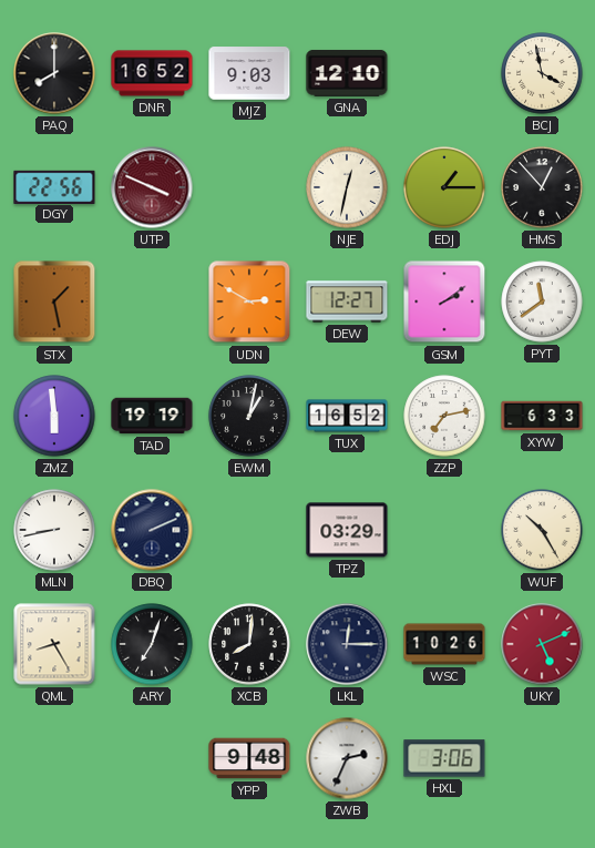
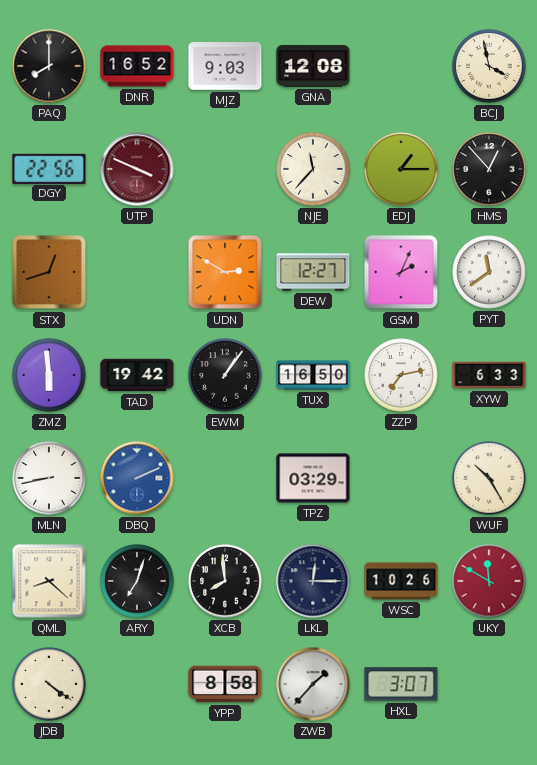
GNA: 12:10 -> 12:08 (313, 66)
NJE: 12:32 -> 11:37 (313, 169)
STX: 1:28 -> 12:42 (49, 272)
GSM: 2:09 -> 2:04 (401, 272)
TAD: 19:19 -> 19:42 (137, 375)
EWM: 1:02 -> 1:06 (225, 375)
TUX: 16:52 -> 16:50 (313, 375)
DBQ dial: navy -> blue (137, 478)
QML: 8:25 -> 8:22 (49, 581)
XCB: 8:01 -> 7:59 (225, 581)
UKY: 5:11 -> 11:50 (489, 581)
JDB: none -> 4:21 (49, 684)
YPP: 9:48 -> 8:58 (225, 684)
ZWB: 2:34 -> 1:37 (313, 684)
HXL: 3:06 -> 3:07 (401, 684)
